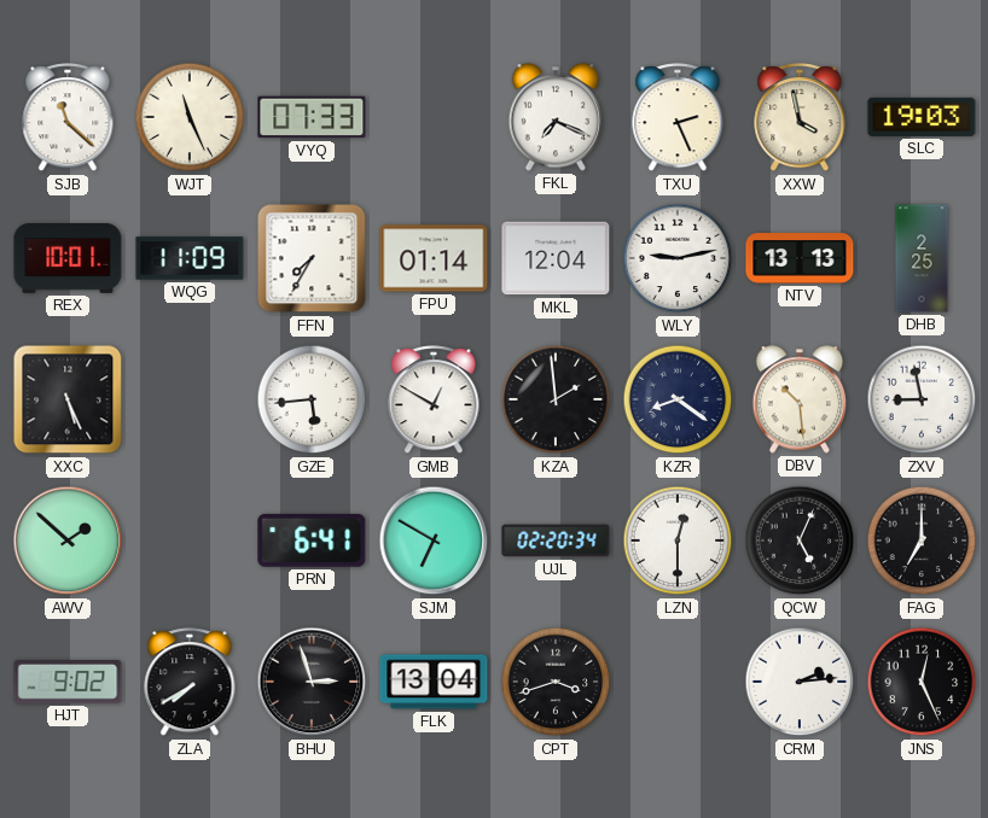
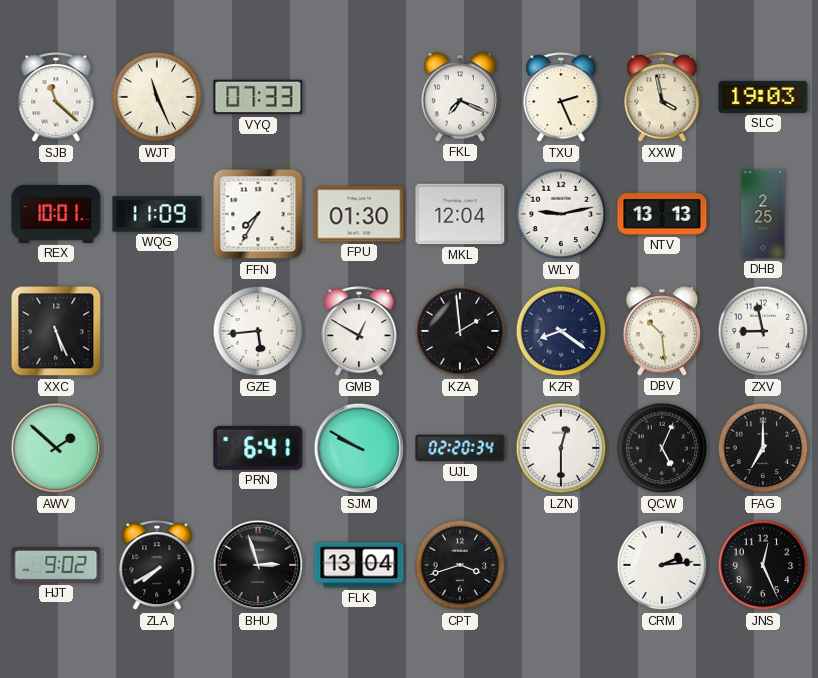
FPU: 01:14 -> 01:30 (359, 214)
SJM: 6:50 -> 9:50 (359, 448)
